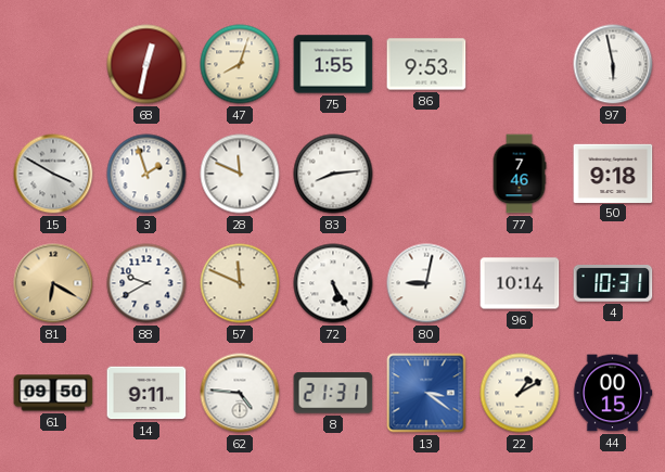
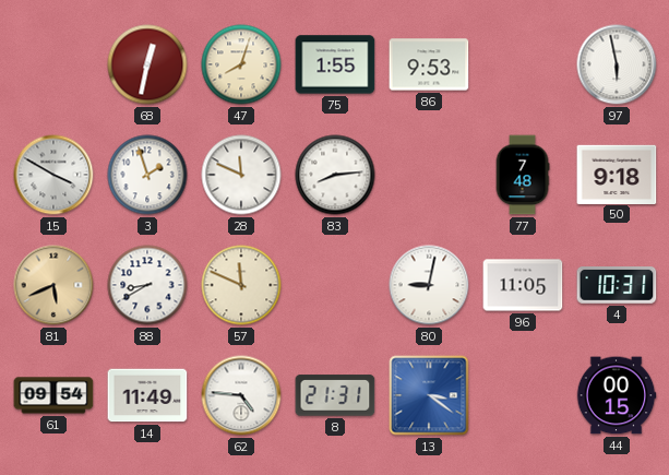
77: 7:46 -> 7:48 (523, 175)
81: 6:20 -> 5:41 (53, 285)
88: 9:40 -> 8:40 (147, 285)
72: 5:25 -> none (333, 283)
96: 10:14 -> 11:05 (523, 285)
61: 09:50 -> 09:54 (53, 395)
14: 9:11 -> 11:49 (147, 395)
22: 1:10 -> none (520, 393)
